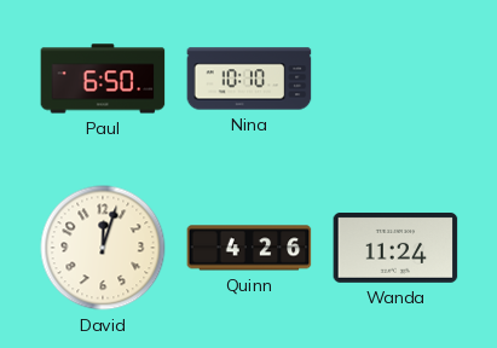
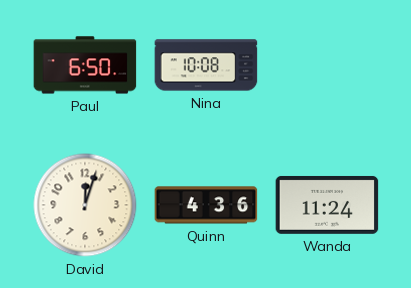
Nina: 10:10 -> 10:08 (206, 65)
Quinn: 4:26 -> 4:36 (206, 205)
